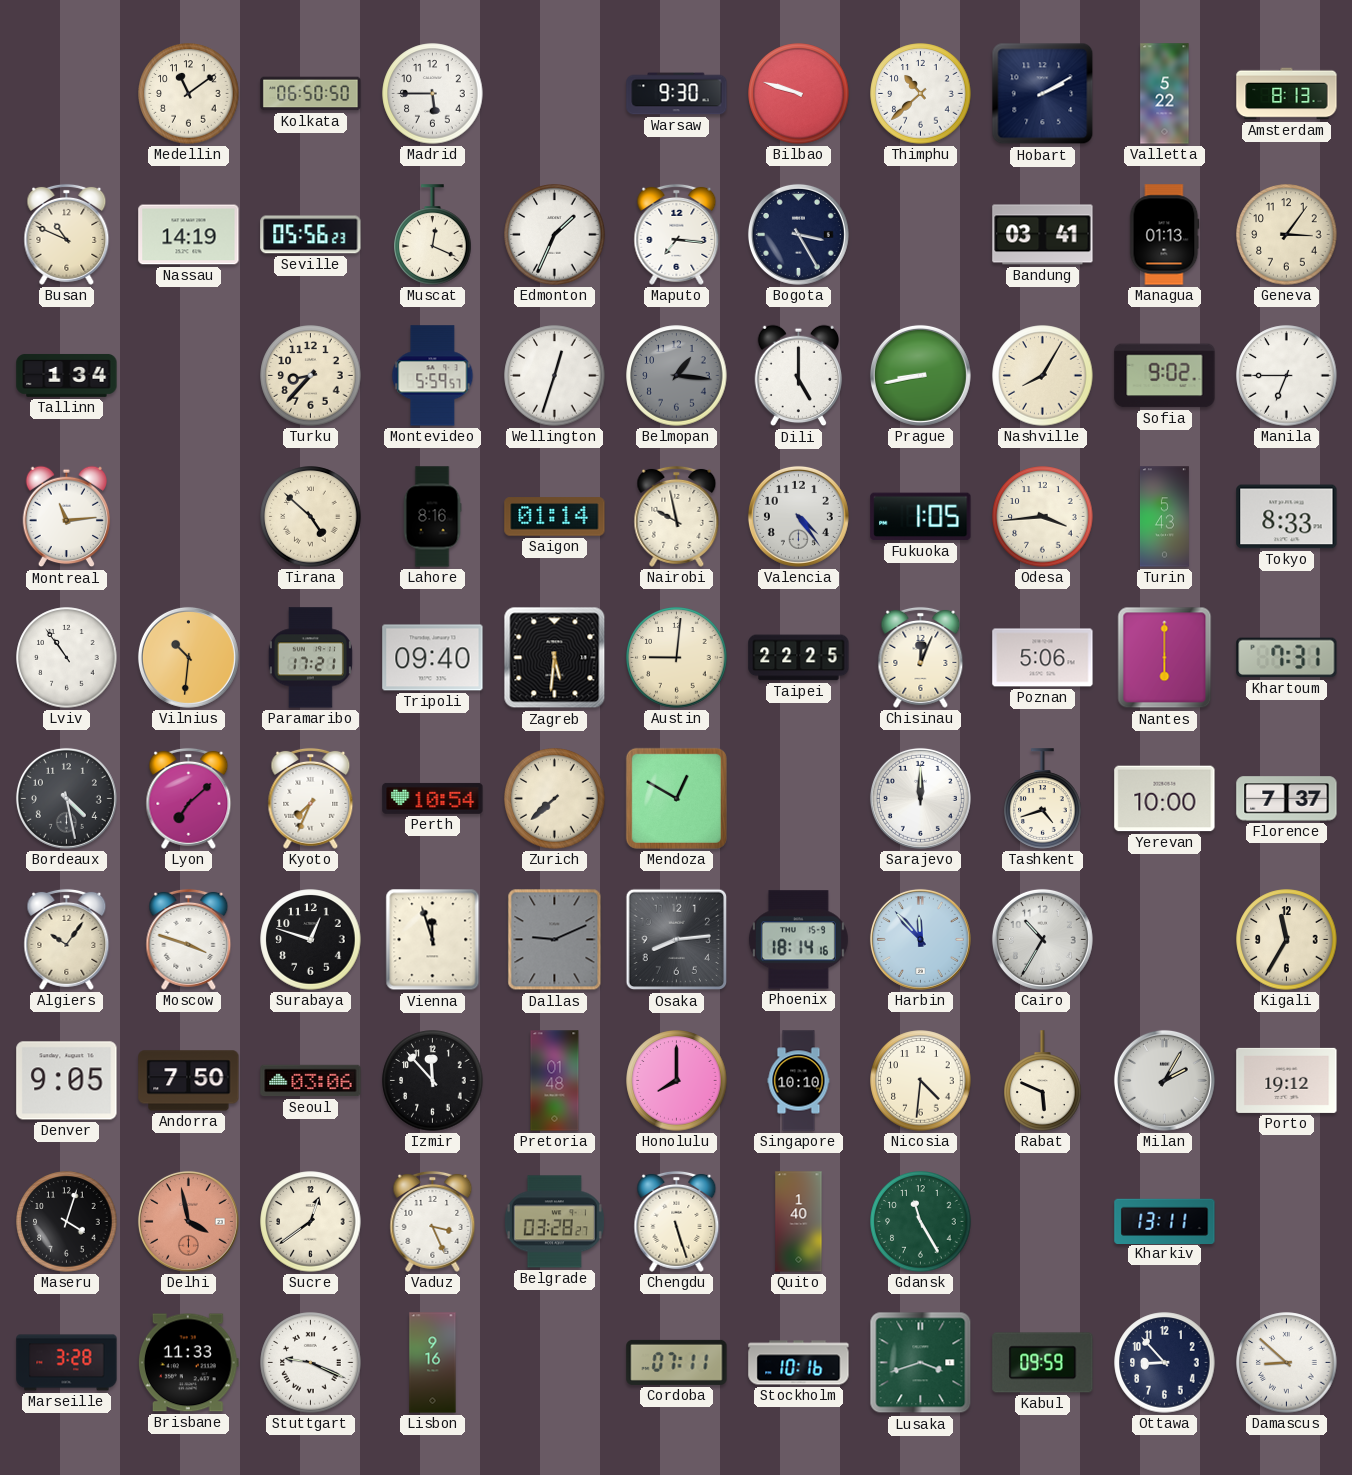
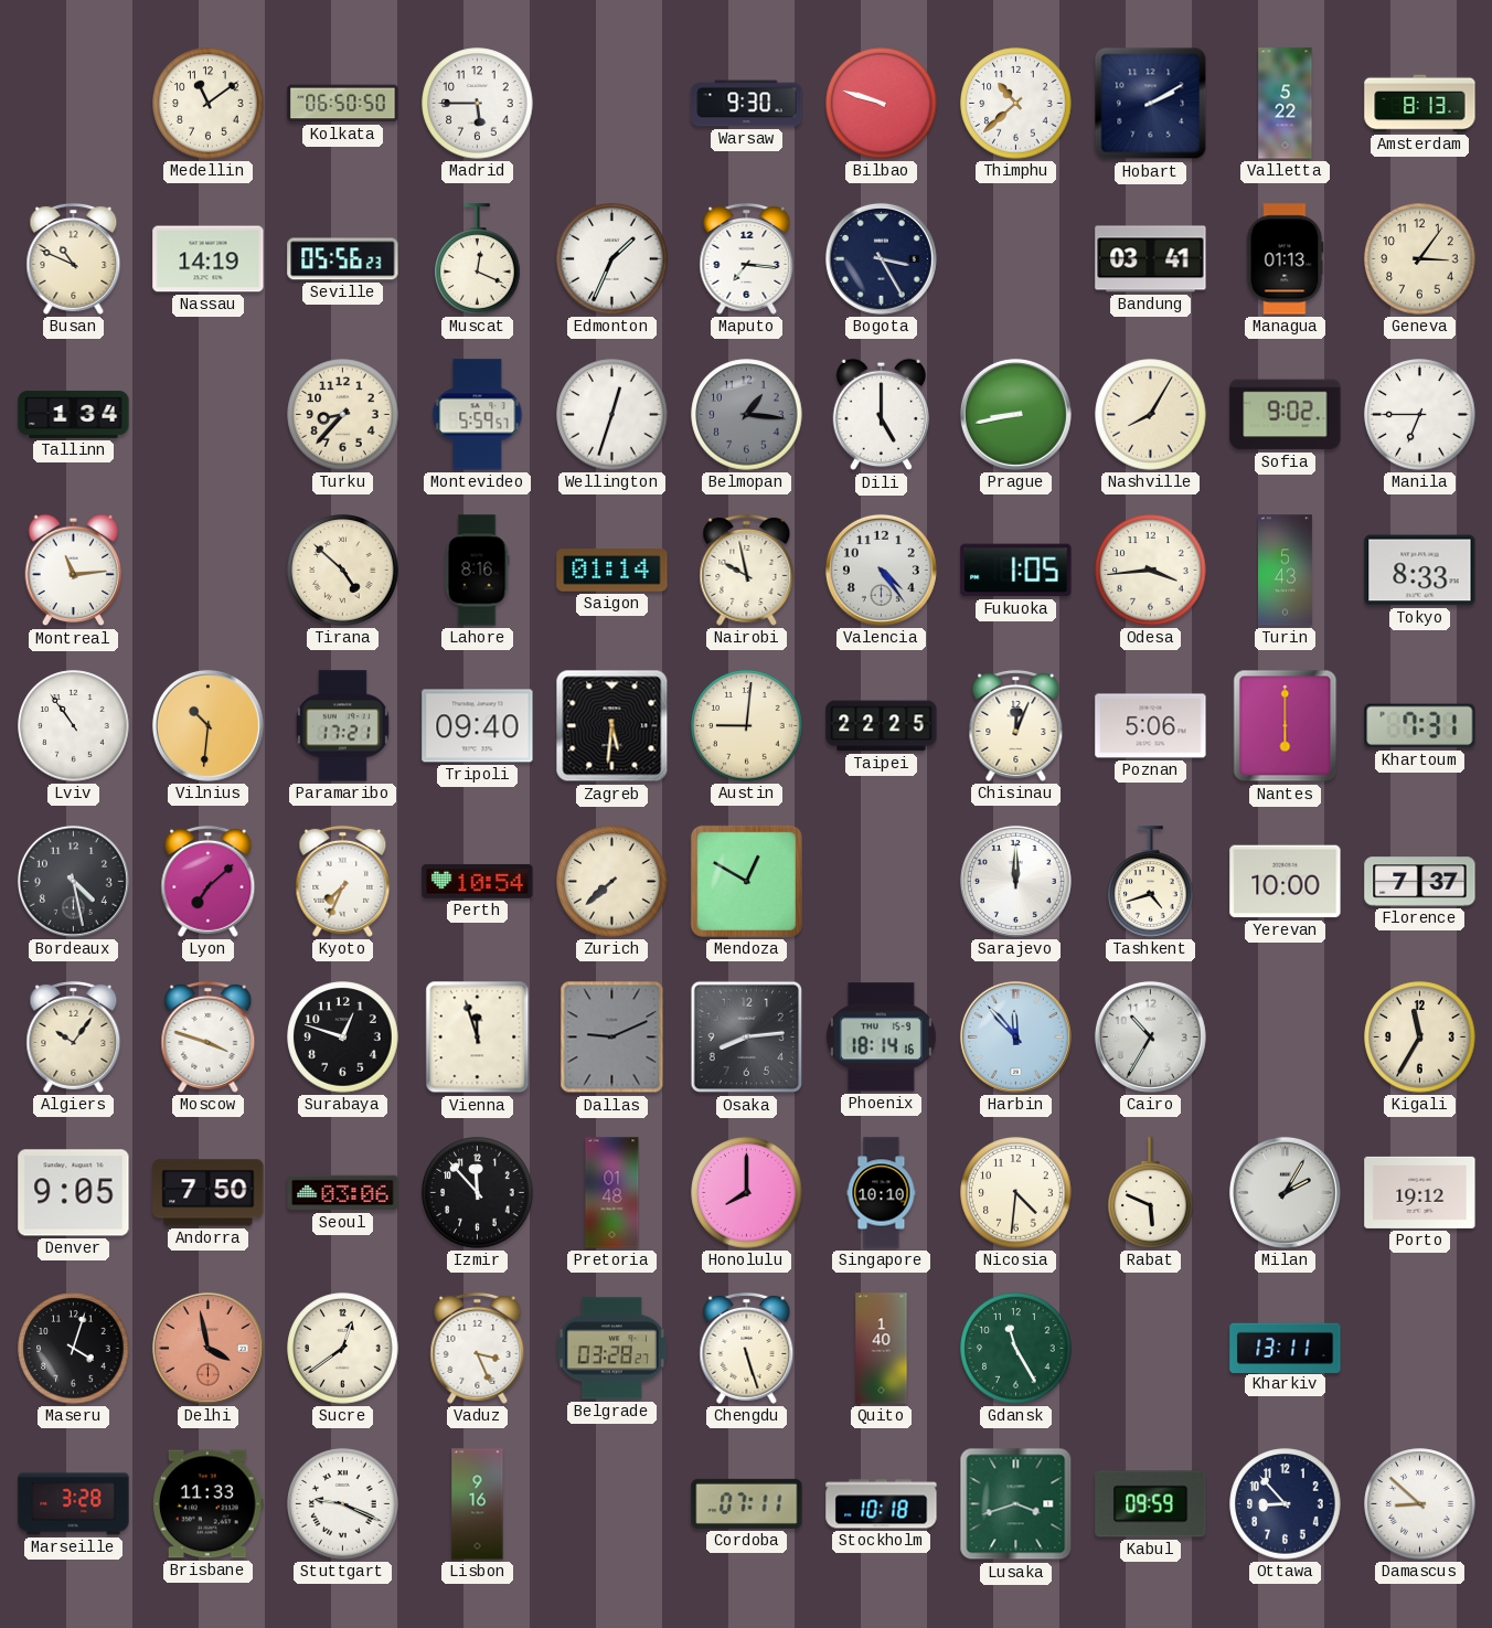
Stockholm: 10:16 -> 10:18 (882, 1504)
